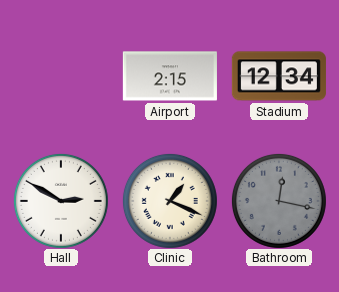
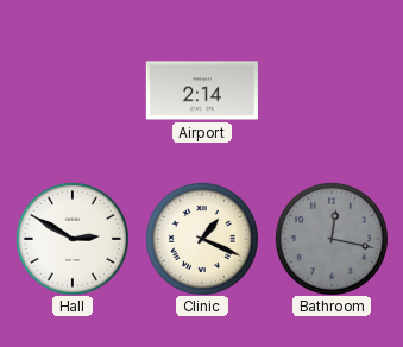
Airport: 2:15 -> 2:14 (202, 90)
Stadium: 12:34 -> none (279, 76)
